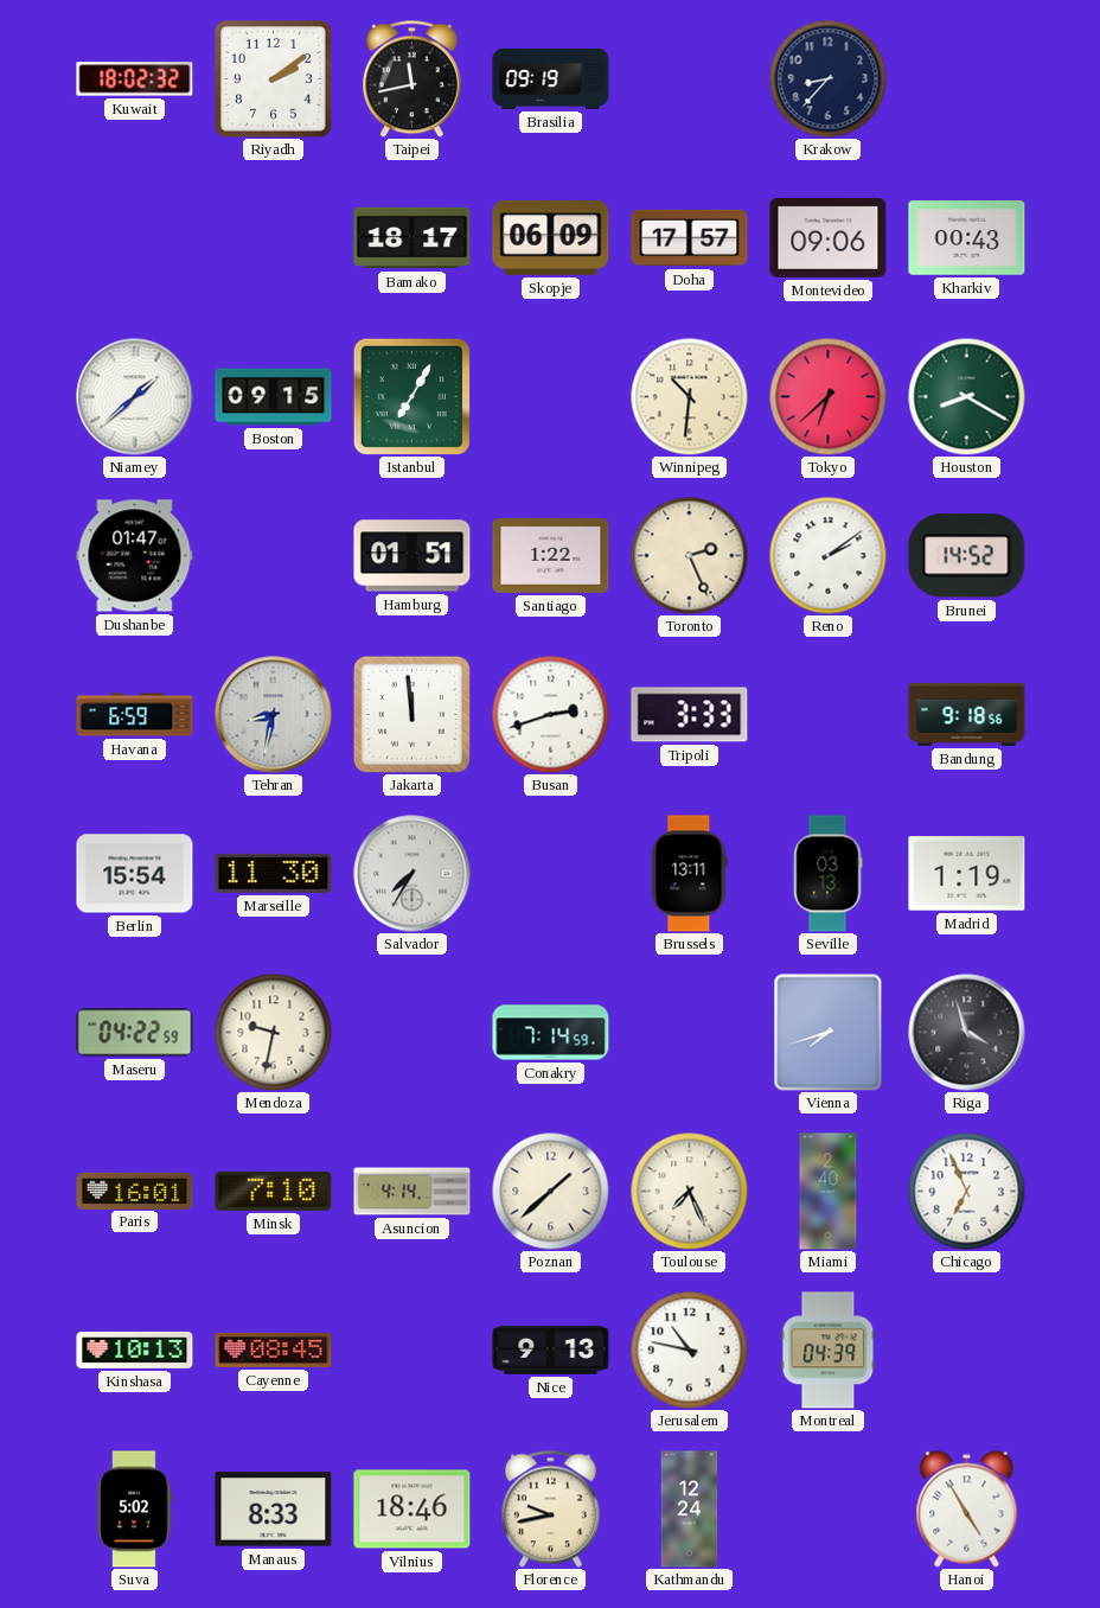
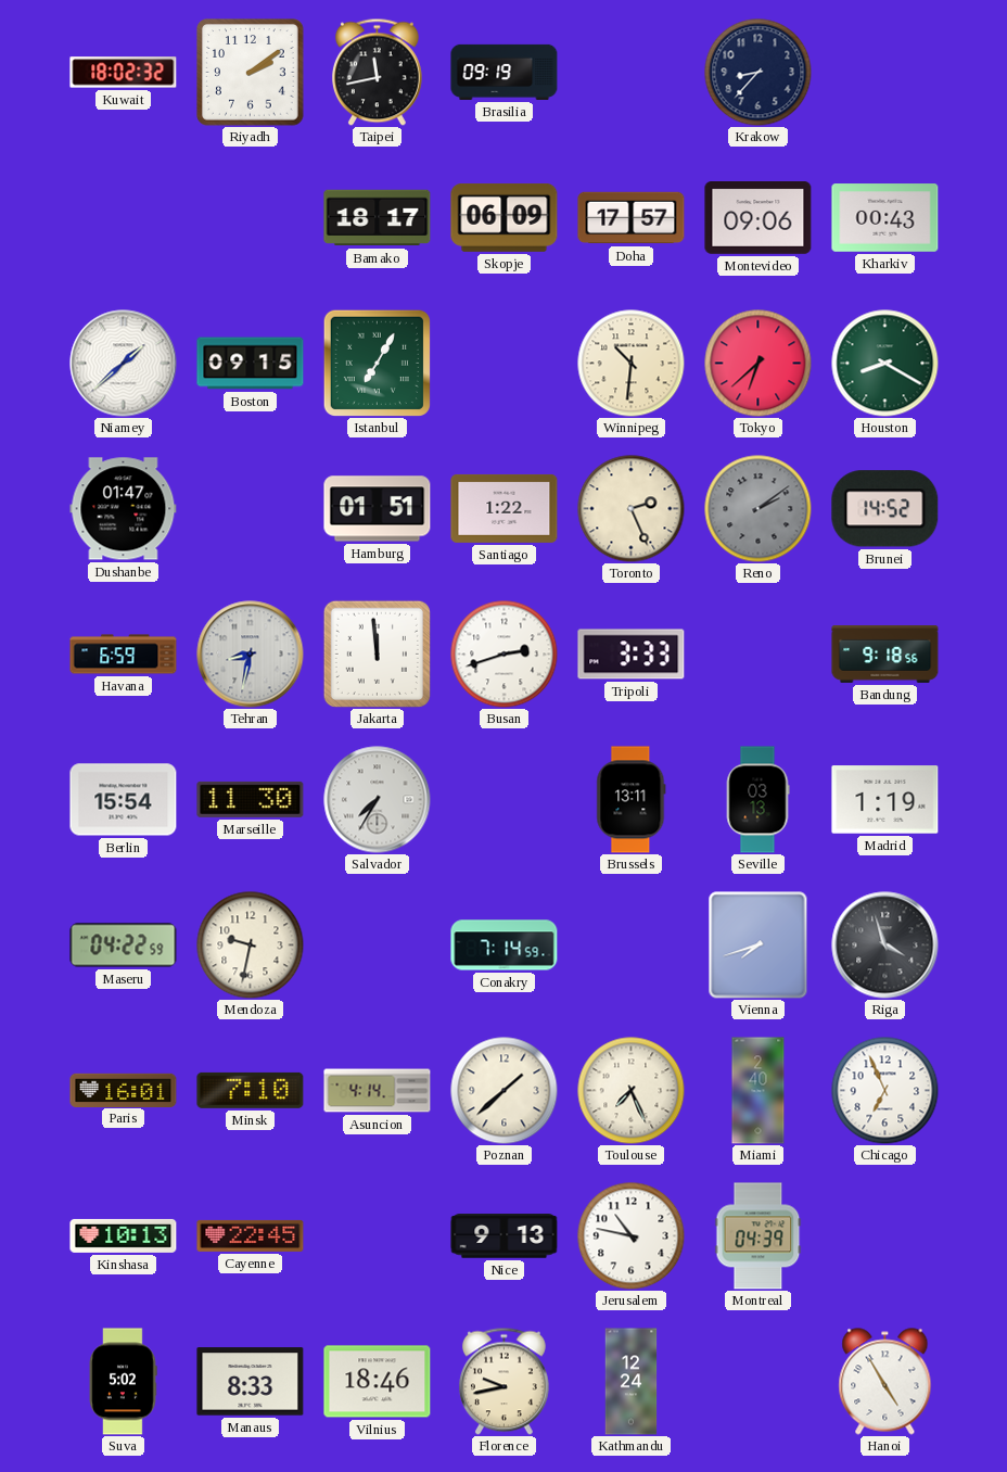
Reno dial: white -> grey (759, 509)
Cayenne: 08:45 -> 22:45 (251, 1235)
